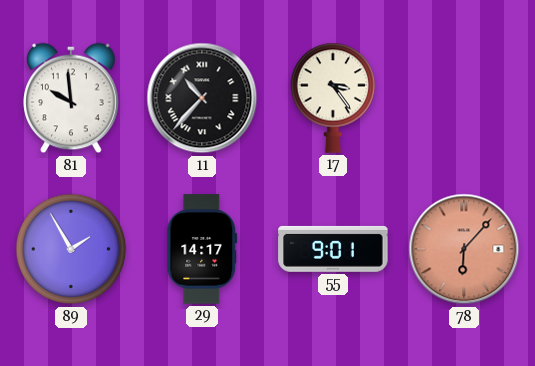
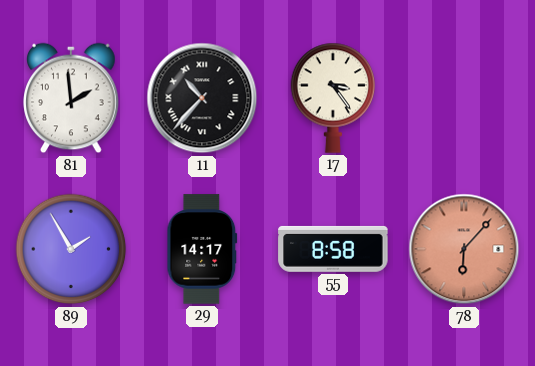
81: 9:59 -> 1:59 (71, 98)
55: 9:01 -> 8:58 (333, 249)
